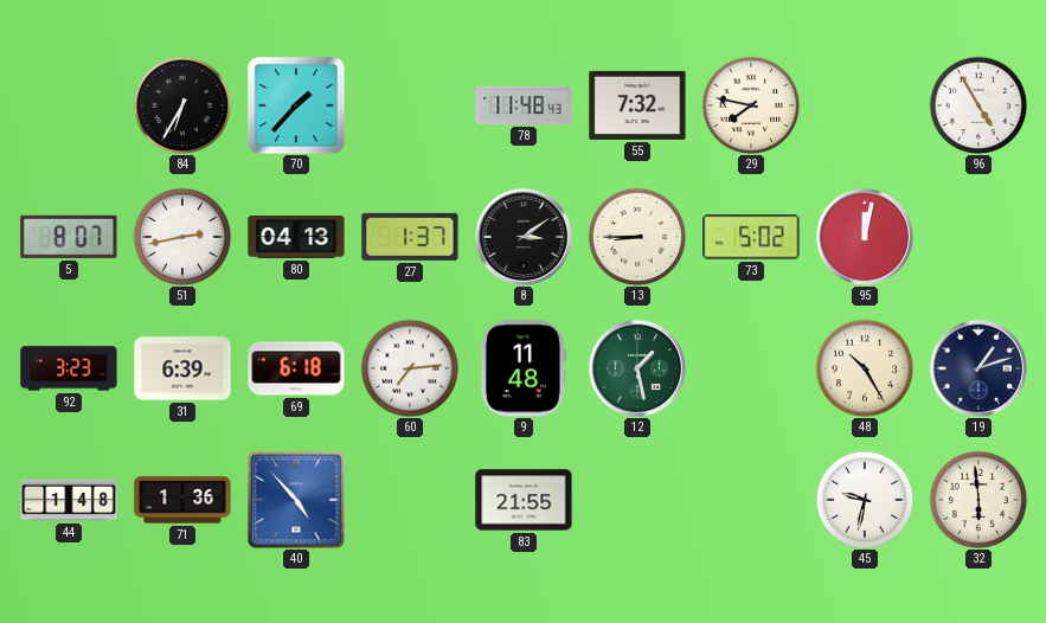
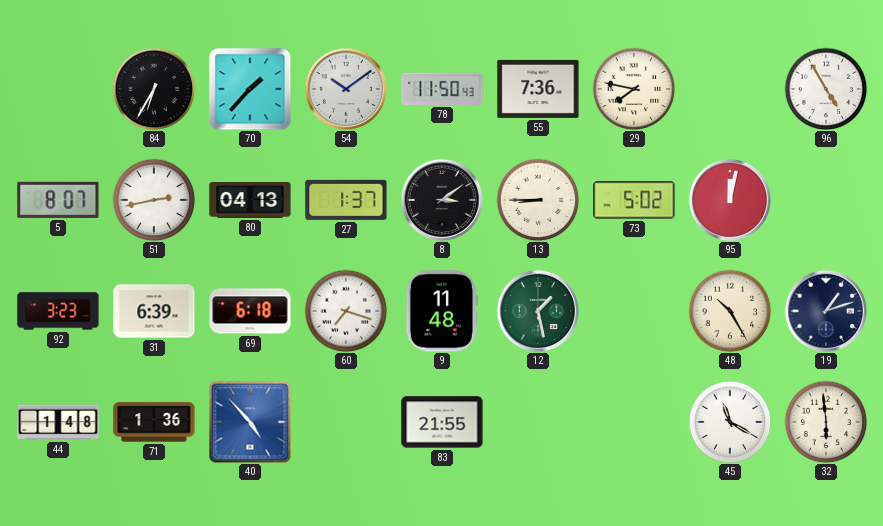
54: none -> 10:09 (346, 89)
78: 11:48 -> 11:50 (442, 89)
55: 7:32 -> 7:36 (538, 89)
60: 7:14 -> 7:18 (346, 311)
45: 9:32 -> 11:20 (730, 422)
